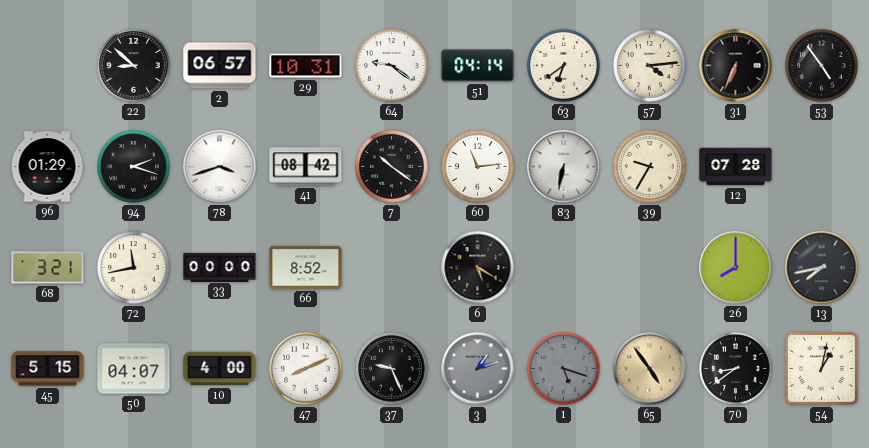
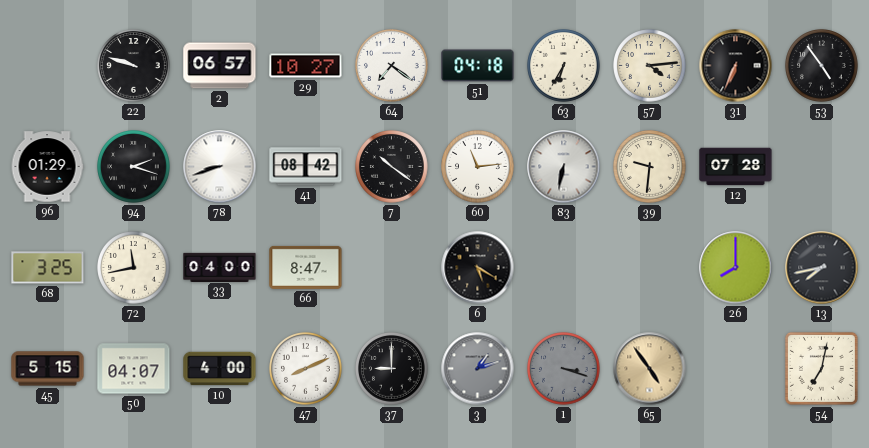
22: 8:52 -> 9:48 (134, 66)
29: 10:31 -> 10:27 (306, 66)
64: 9:21 -> 7:21 (392, 66)
51: 04:14 -> 04:18 (478, 66)
63: 6:39 -> 6:35 (564, 66)
78: 3:42 -> 8:42 (220, 167)
39: 9:35 -> 9:31 (650, 167)
68: 3:21 -> 3:25 (48, 268)
33: 00:00 -> 04:00 (220, 267)
66: 8:52 -> 8:47 (306, 267)
37: 9:26 -> 9:00 (392, 369)
1: 5:18 -> 3:18 (564, 369)
70: 8:39 -> none (736, 369)
54: 1:02 -> 7:02 (821, 368)
